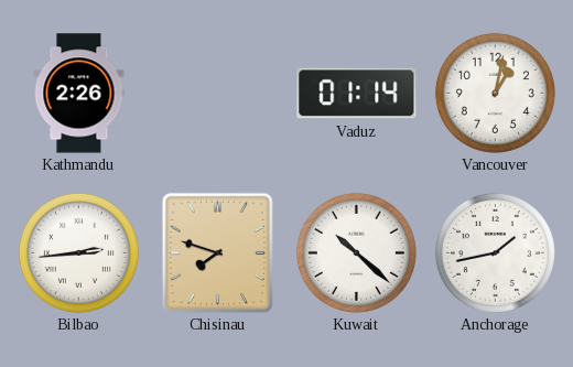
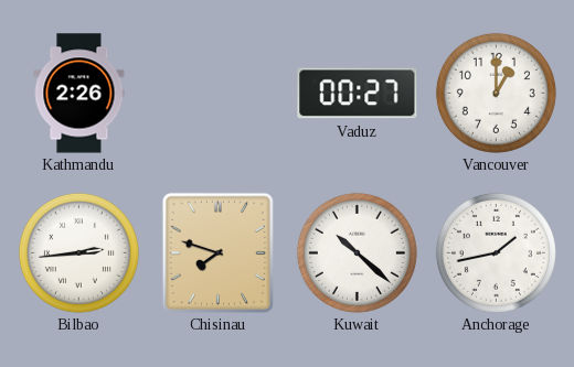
Vaduz: 01:14 -> 00:27 (358, 94)
Vancouver: 1:02 -> 1:00 (496, 93)
